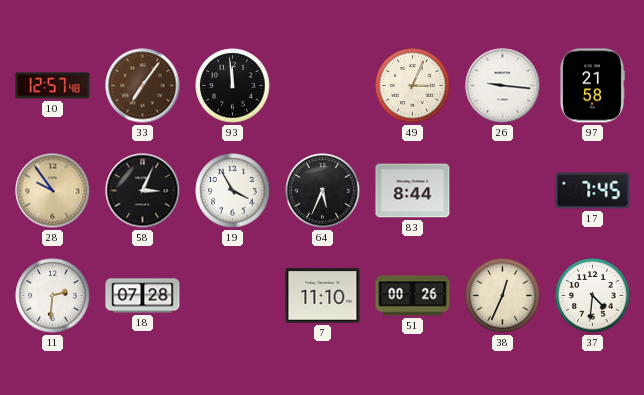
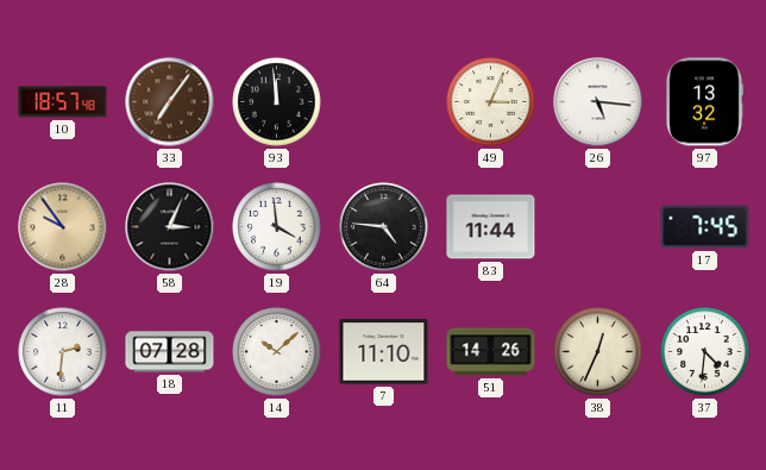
10: 12:57 -> 18:57 (63, 102)
26: 9:16 -> 5:16 (598, 102)
97: 21:58 -> 13:32 (705, 102)
19: 3:55 -> 3:59 (277, 227)
64: 5:34 -> 4:46 (384, 227)
83: 8:44 -> 11:44 (491, 227)
14: none -> 10:08 (277, 352)
51: 00:26 -> 14:26 (491, 352)
